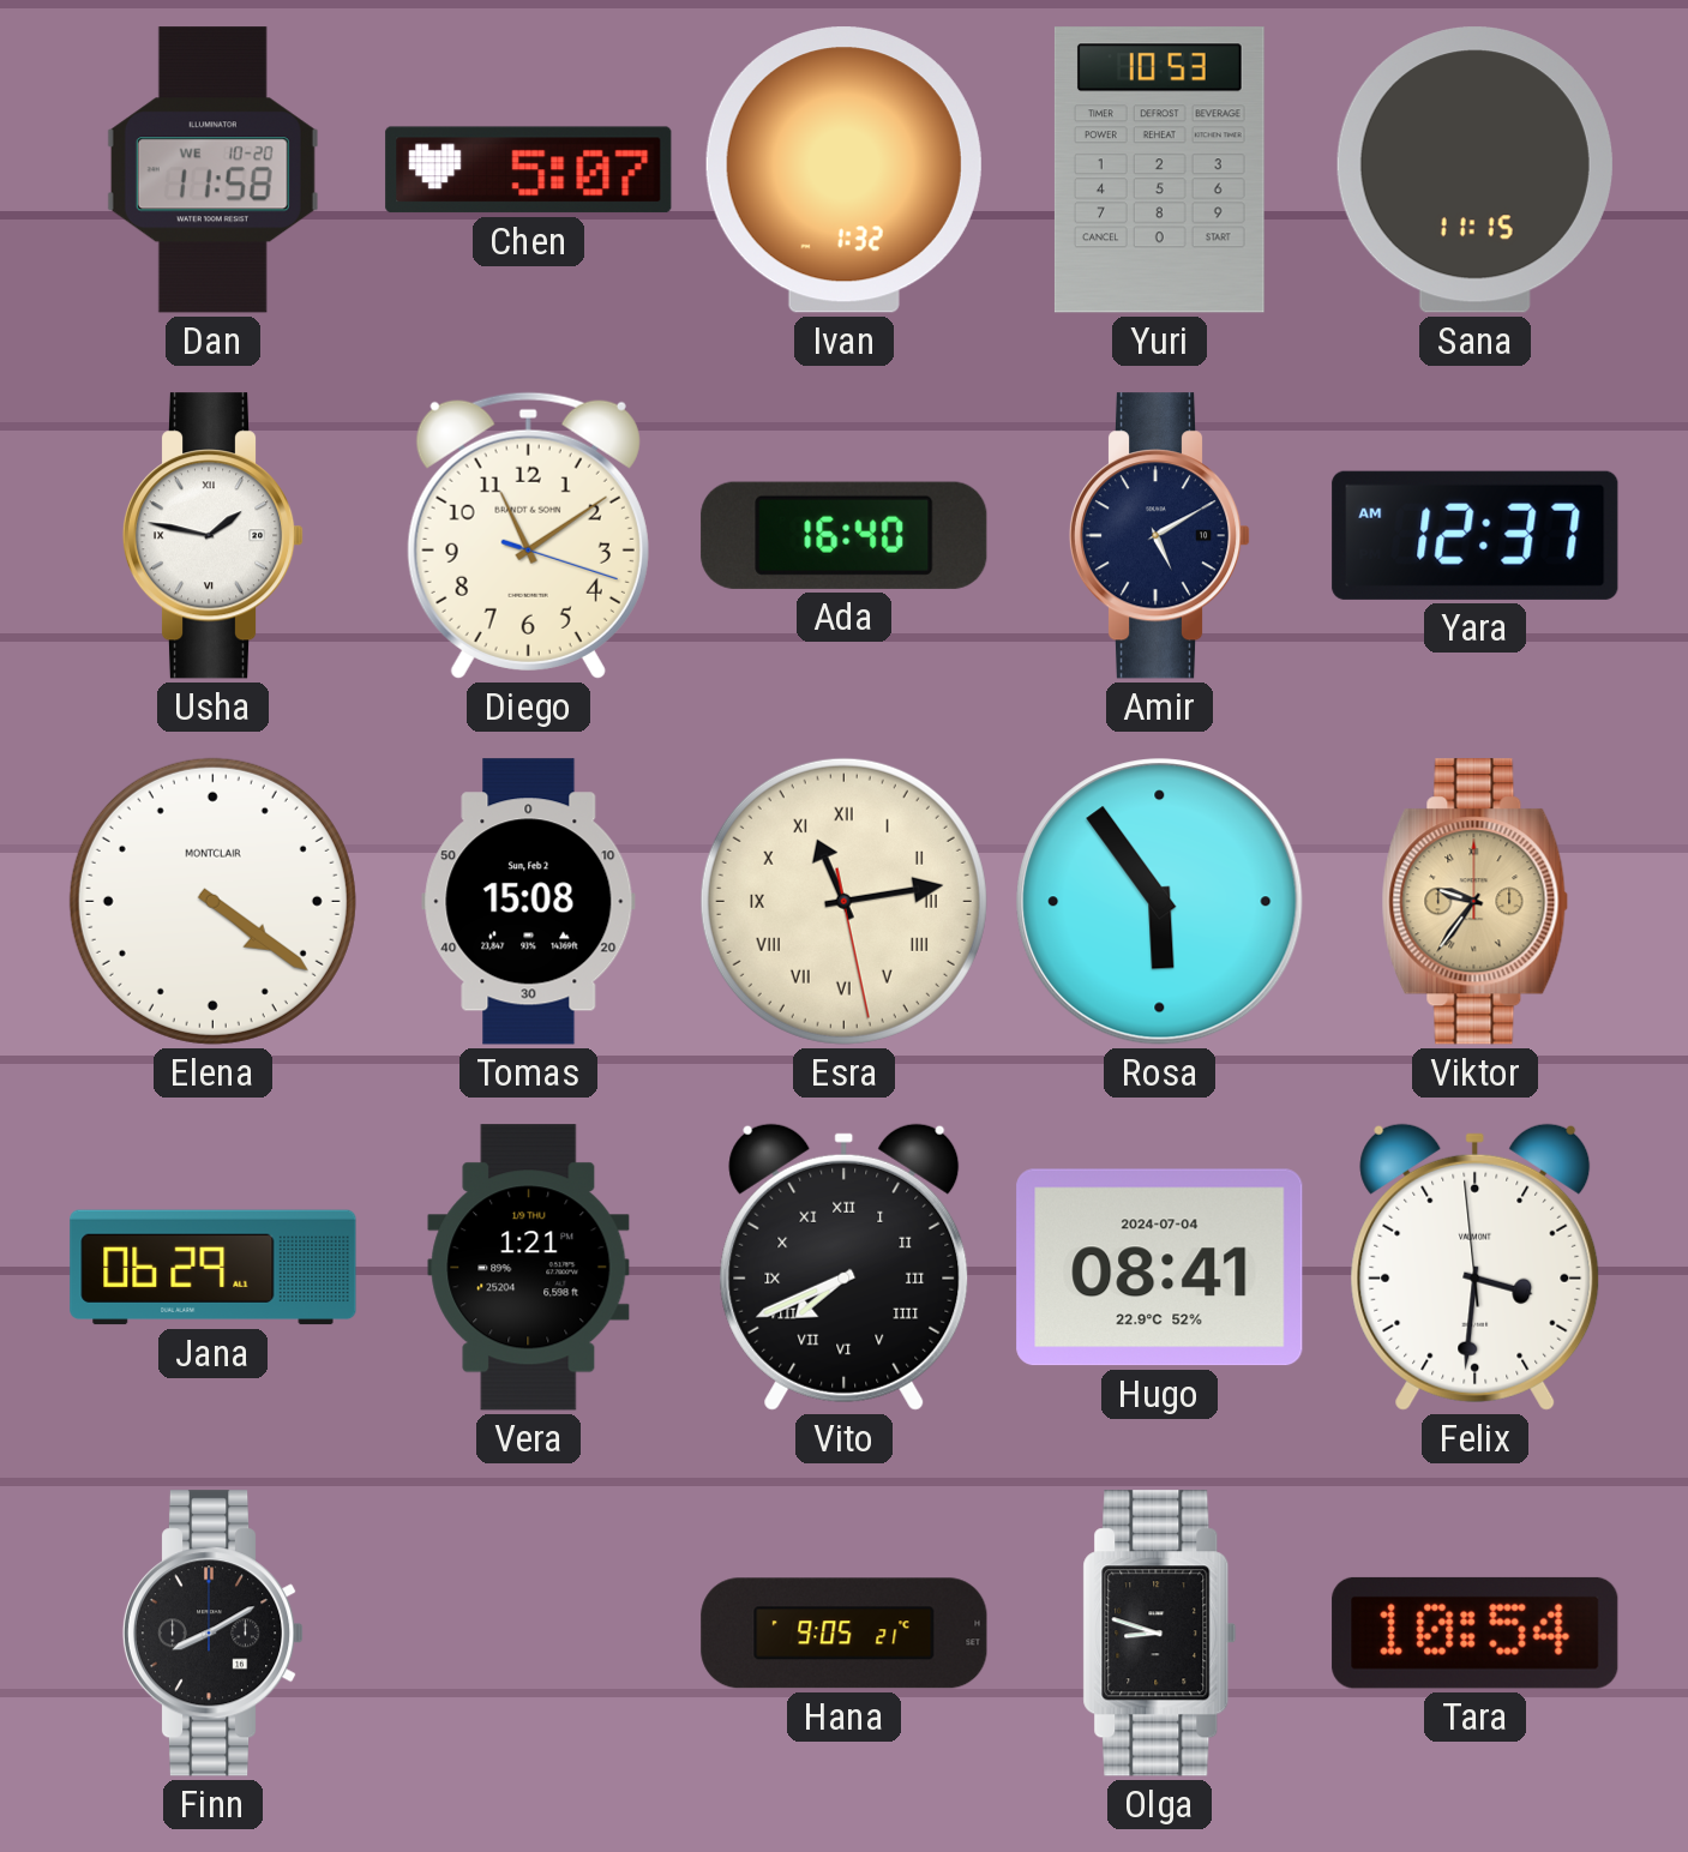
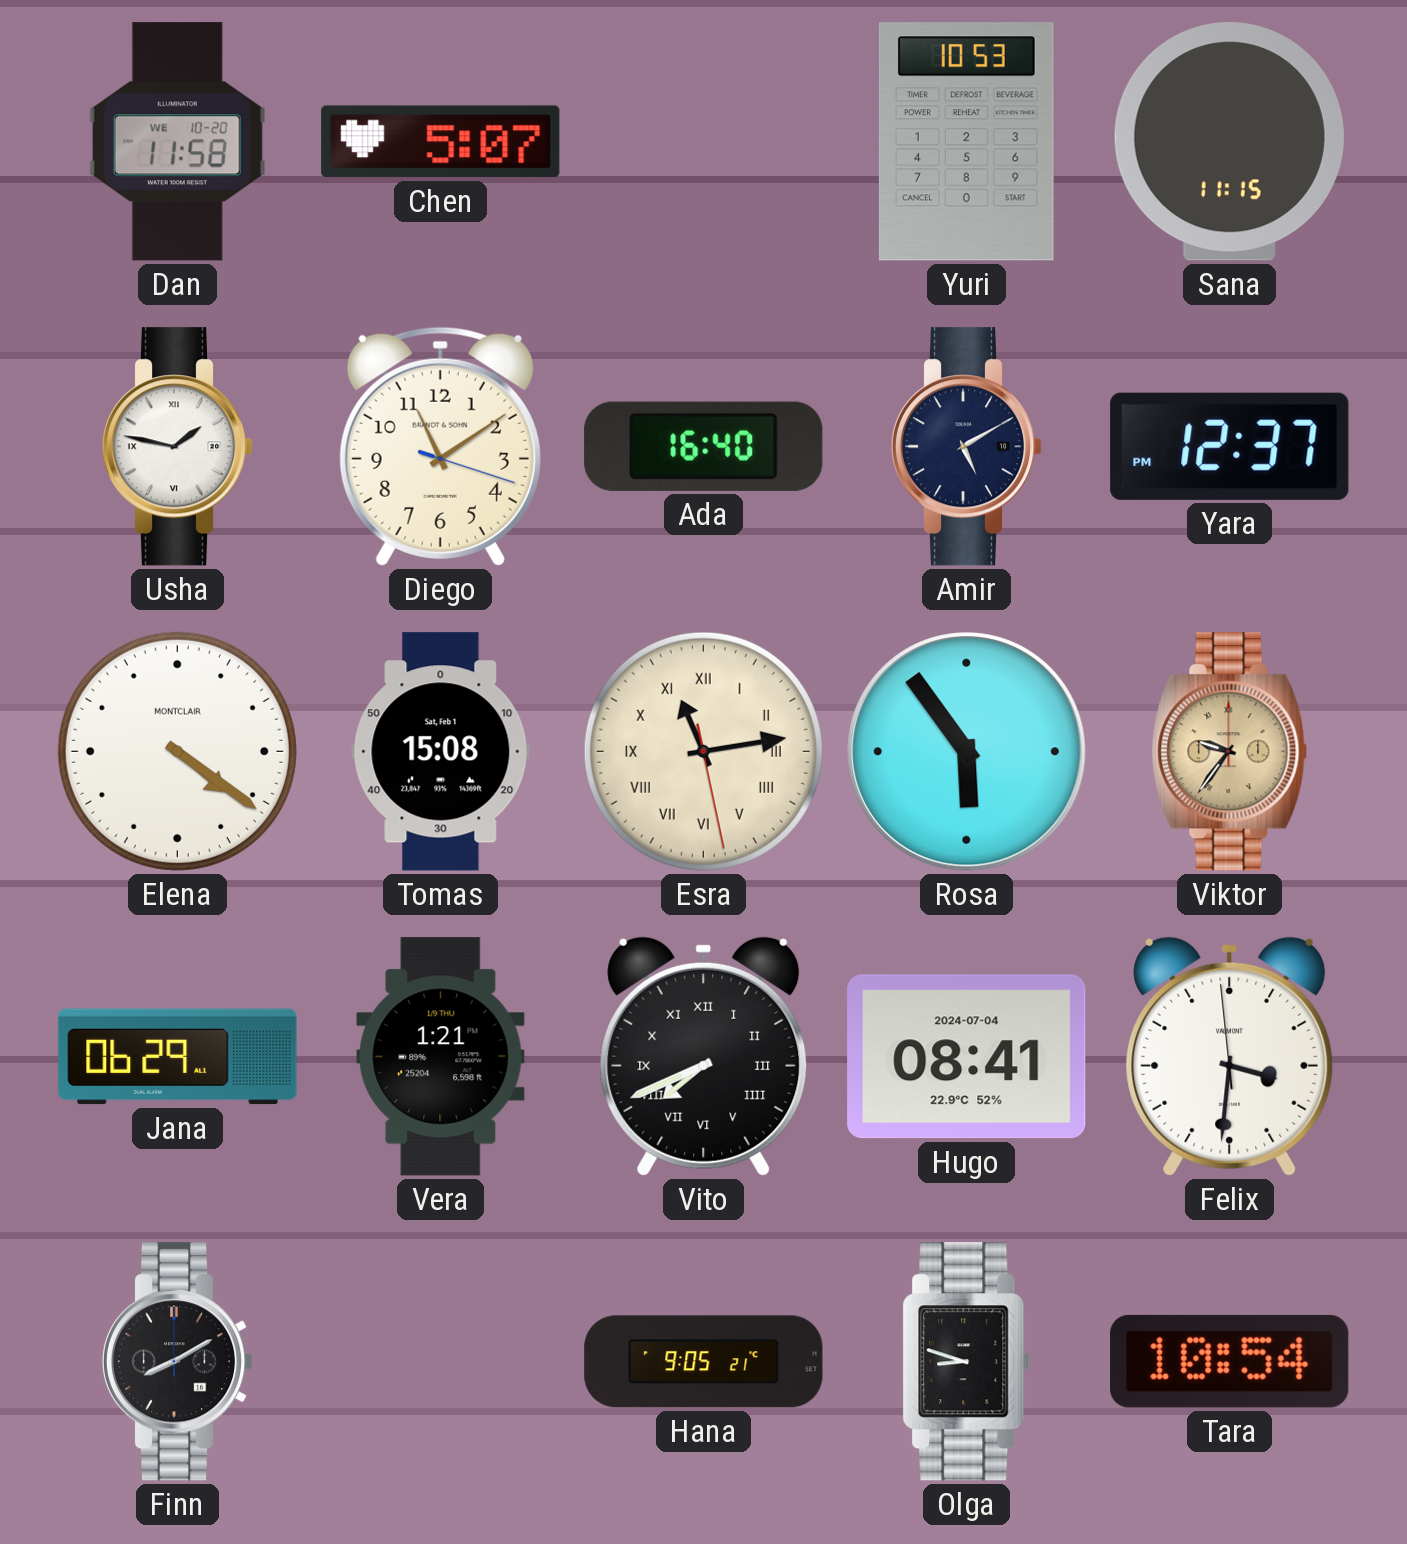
Ivan: 1:32 -> none (843, 170)
Yara: 12:37 AM -> 12:37 PM (1230, 446)
Tomas date: Sun, Feb 2 -> Sat, Feb 1 (441, 752)
